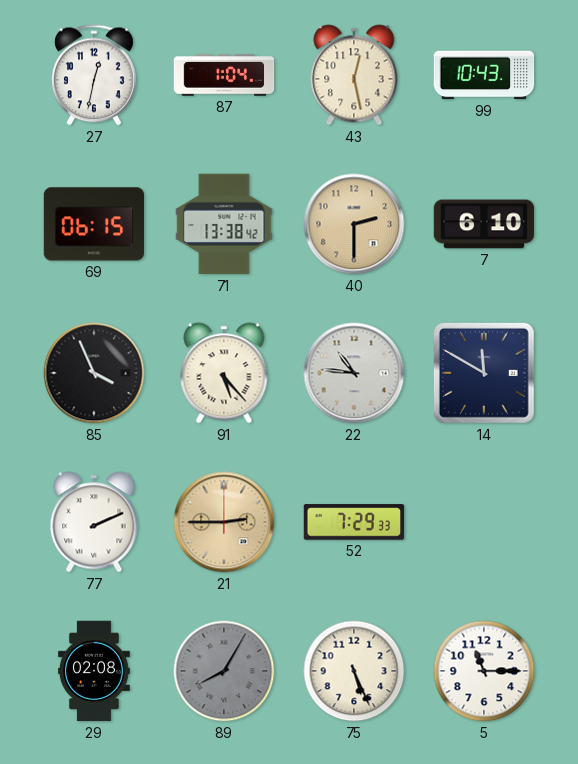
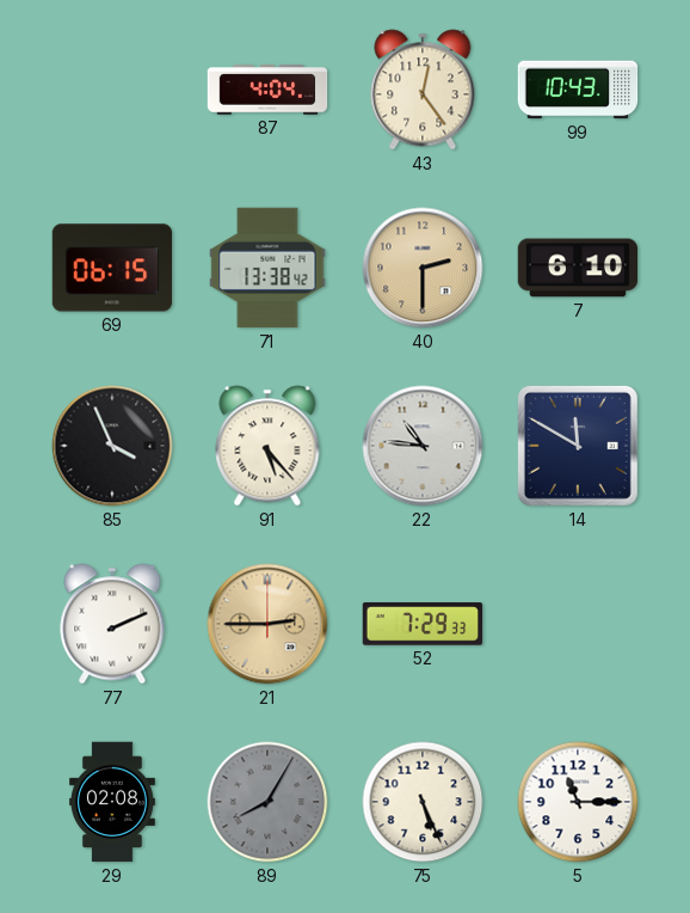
27: 12:32 -> none (94, 75)
87: 1:04 -> 4:04 (267, 90)
43: 12:28 -> 12:24 (423, 90)
